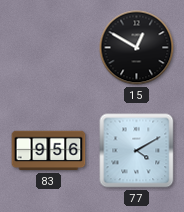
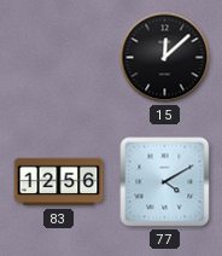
15: 12:50 -> 12:08 (165, 58)
83: 9:56 -> 12:56 (59, 182)
